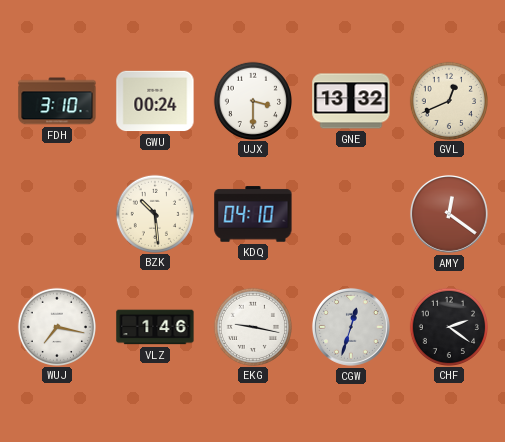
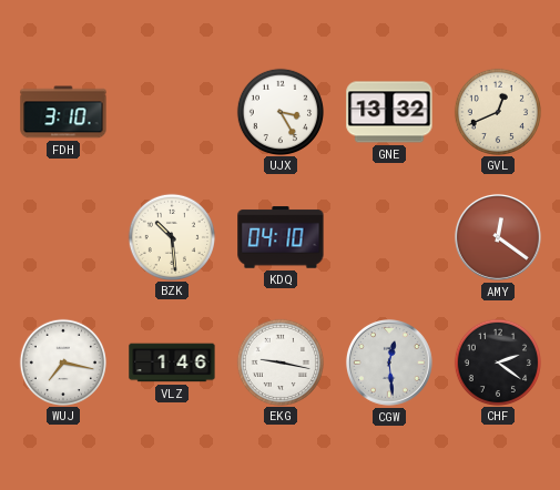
GWU: 00:24 -> none (155, 101)
UJX: 3:30 -> 3:25 (279, 111)
CGW: 12:33 -> 12:29 (389, 363)
